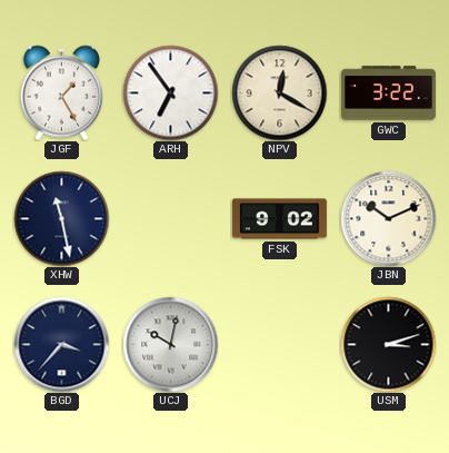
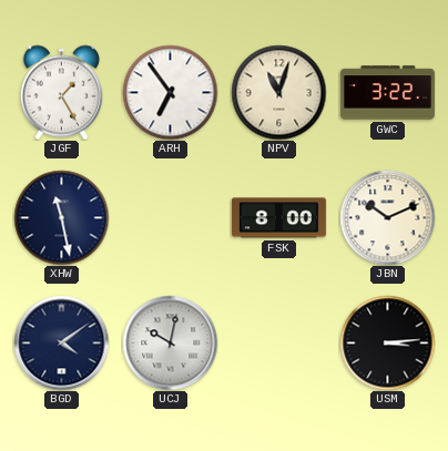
NPV: 12:20 -> 11:03 (278, 92)
FSK: 9:02 -> 8:00 (278, 218)
BGD: 3:37 -> 4:09 (61, 342)
USM: 3:12 -> 3:14 (387, 342)
